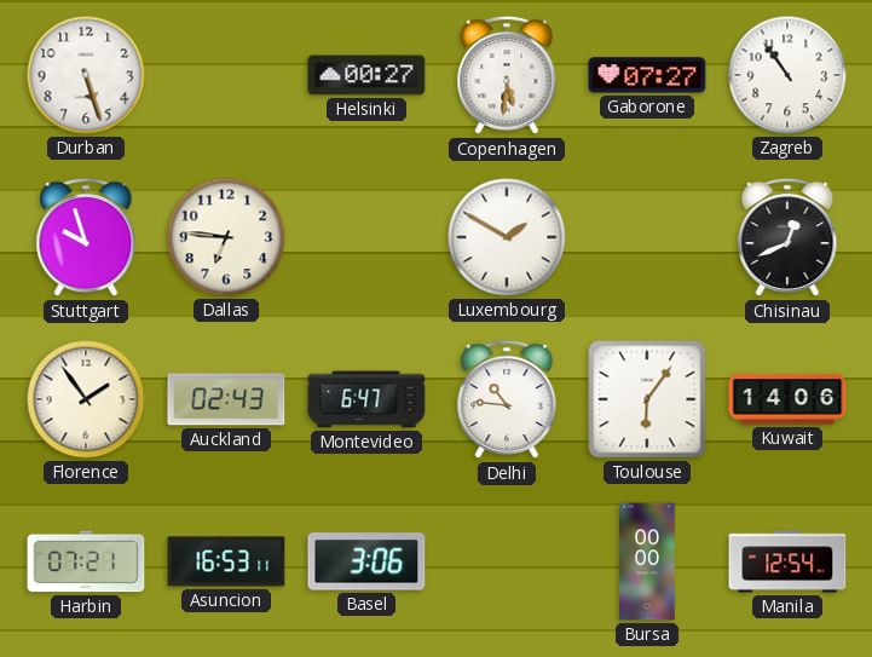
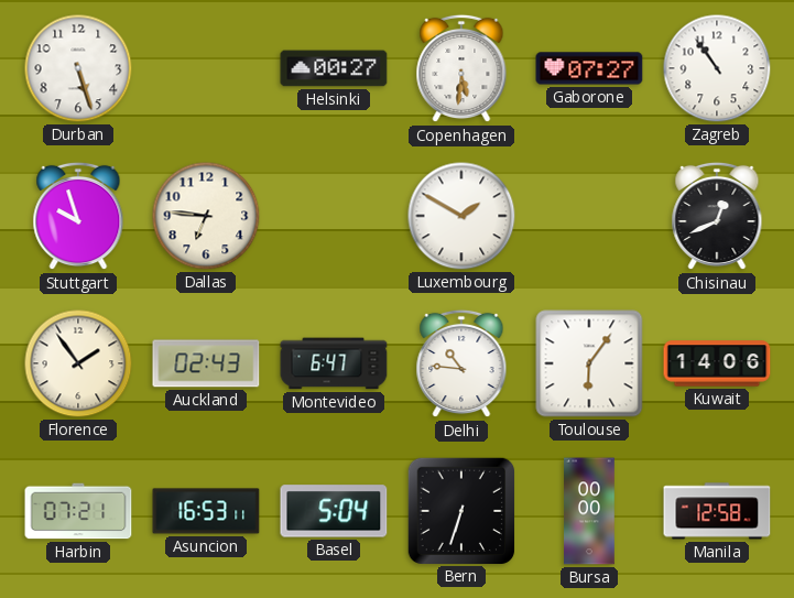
Basel: 3:06 -> 5:04 (334, 511)
Bern: none -> 6:33 (460, 510)
Manila: 12:54 -> 12:58 (717, 511)
